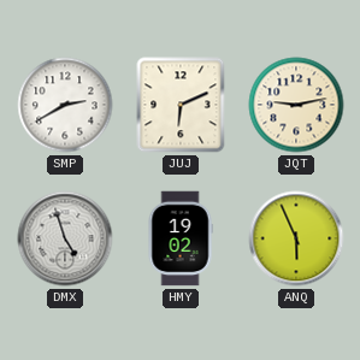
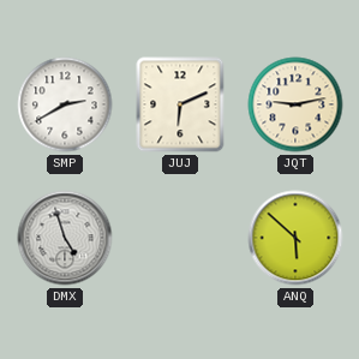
HMY: 19:02 -> none (181, 238)
ANQ: 5:56 -> 5:52 (295, 238)
